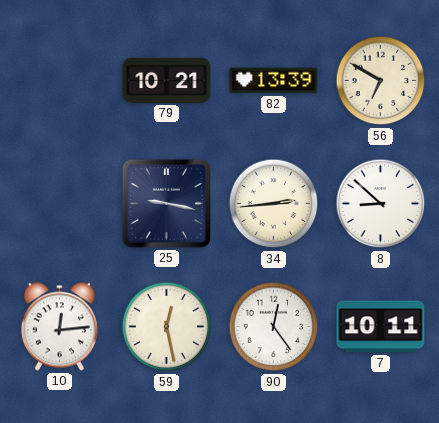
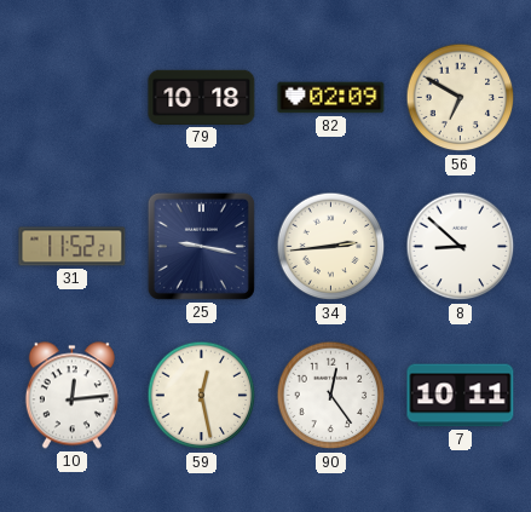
79: 10:21 -> 10:18 (202, 97)
82: 13:39 -> 02:09 (331, 98)
31: none -> 11:52 (73, 247)
